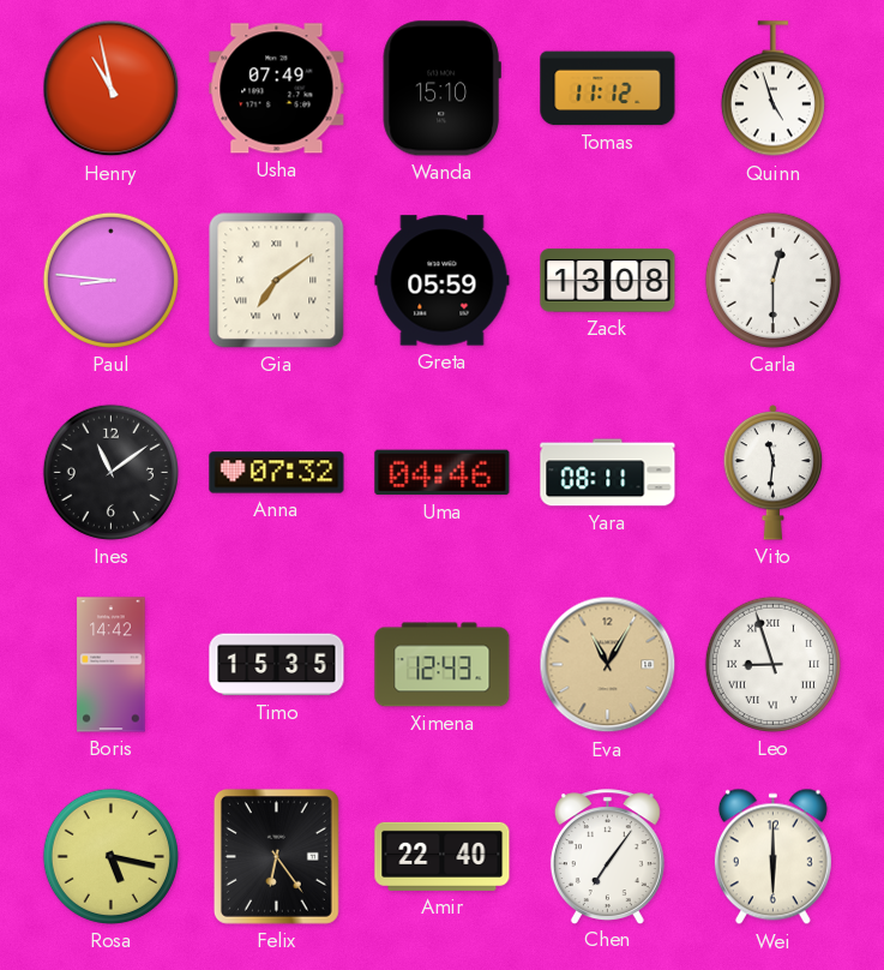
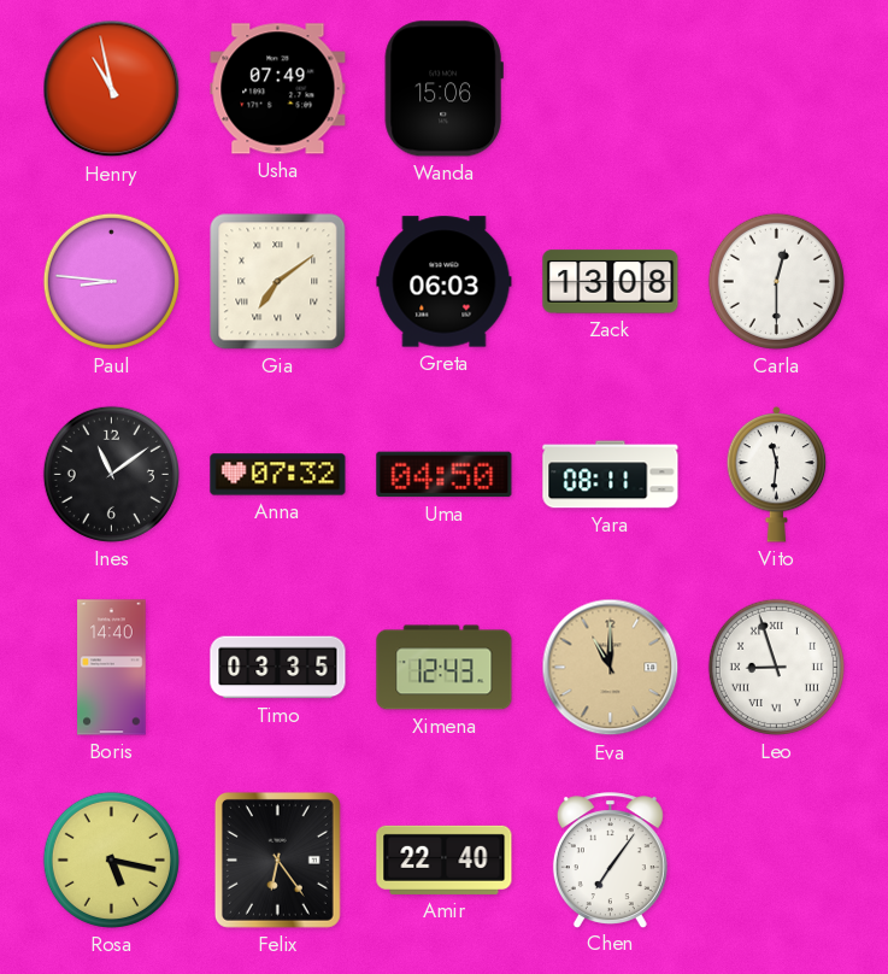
Wanda: 15:10 -> 15:06 (443, 89)
Tomas: 11:12 -> none (608, 89)
Quinn: 4:57 -> none (772, 89)
Greta: 05:59 -> 06:03 (445, 282)
Uma: 04:46 -> 04:50 (445, 475)
Boris: 14:42 -> 14:40 (112, 668)
Timo: 15:35 -> 03:35 (278, 668)
Eva: 11:05 -> 11:00 (611, 668)
Wei: 6:00 -> none (772, 857)
